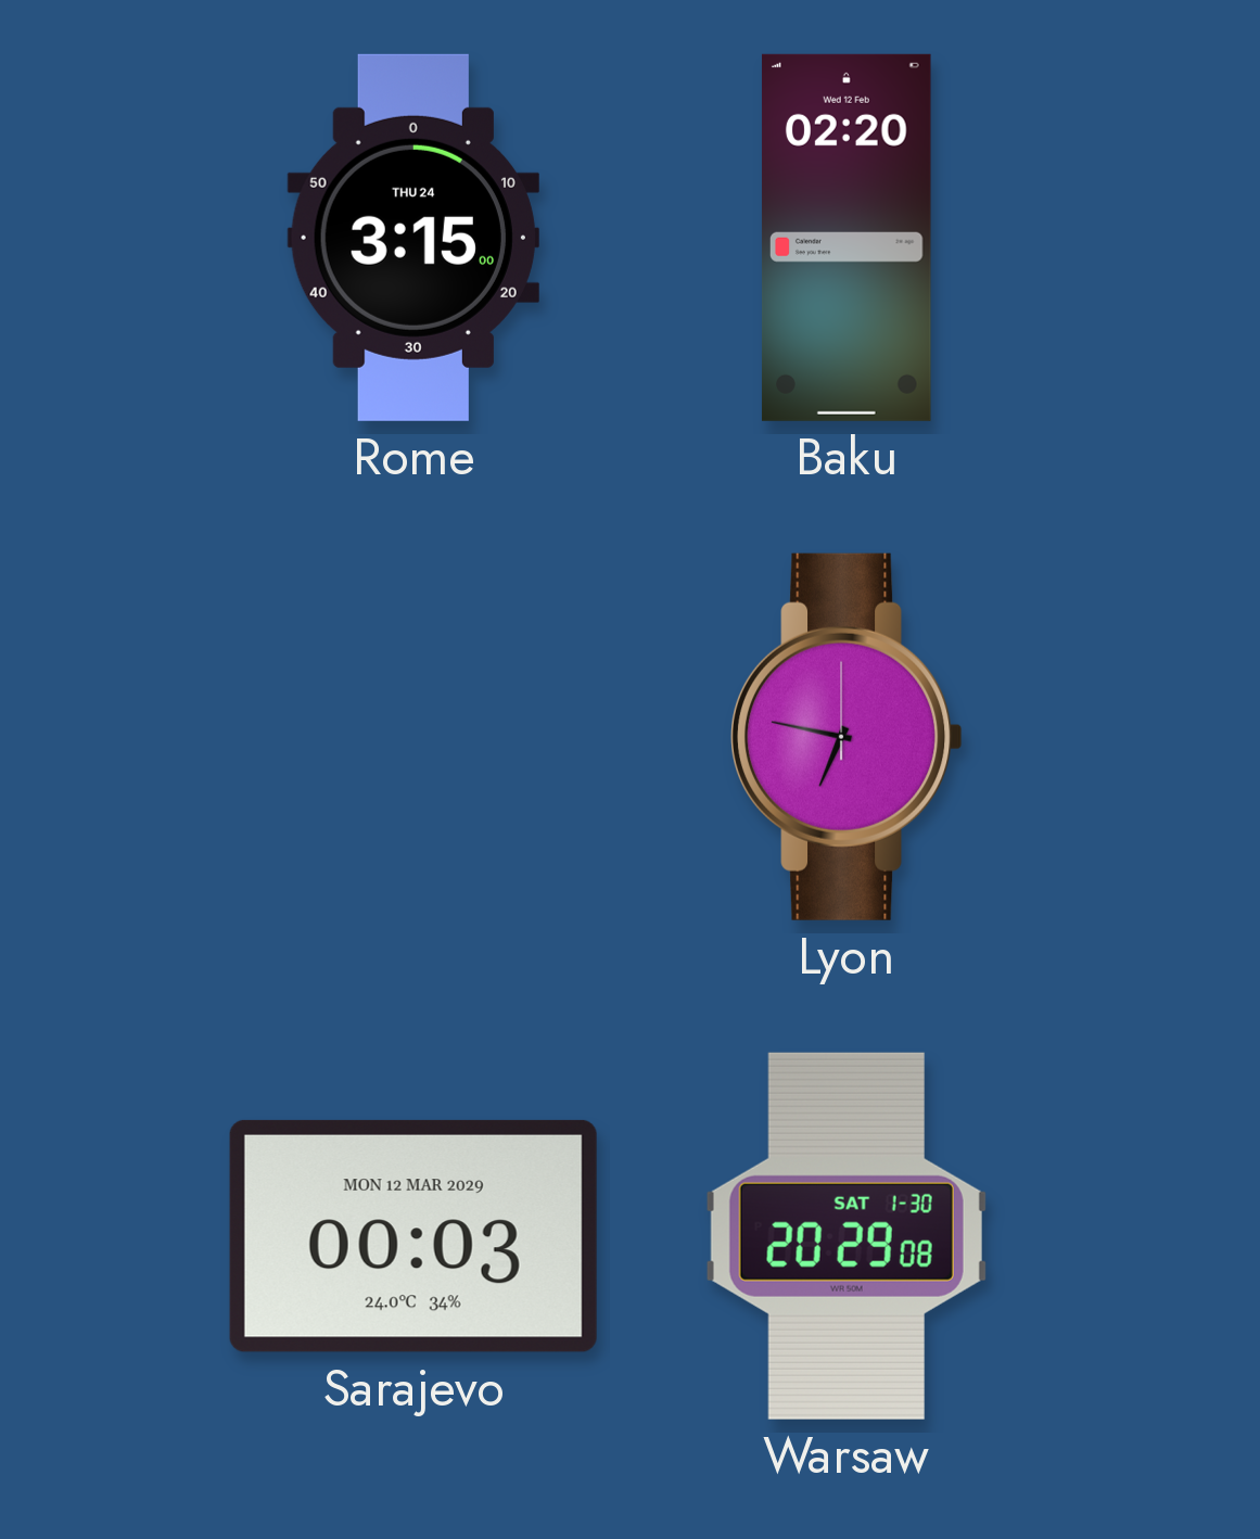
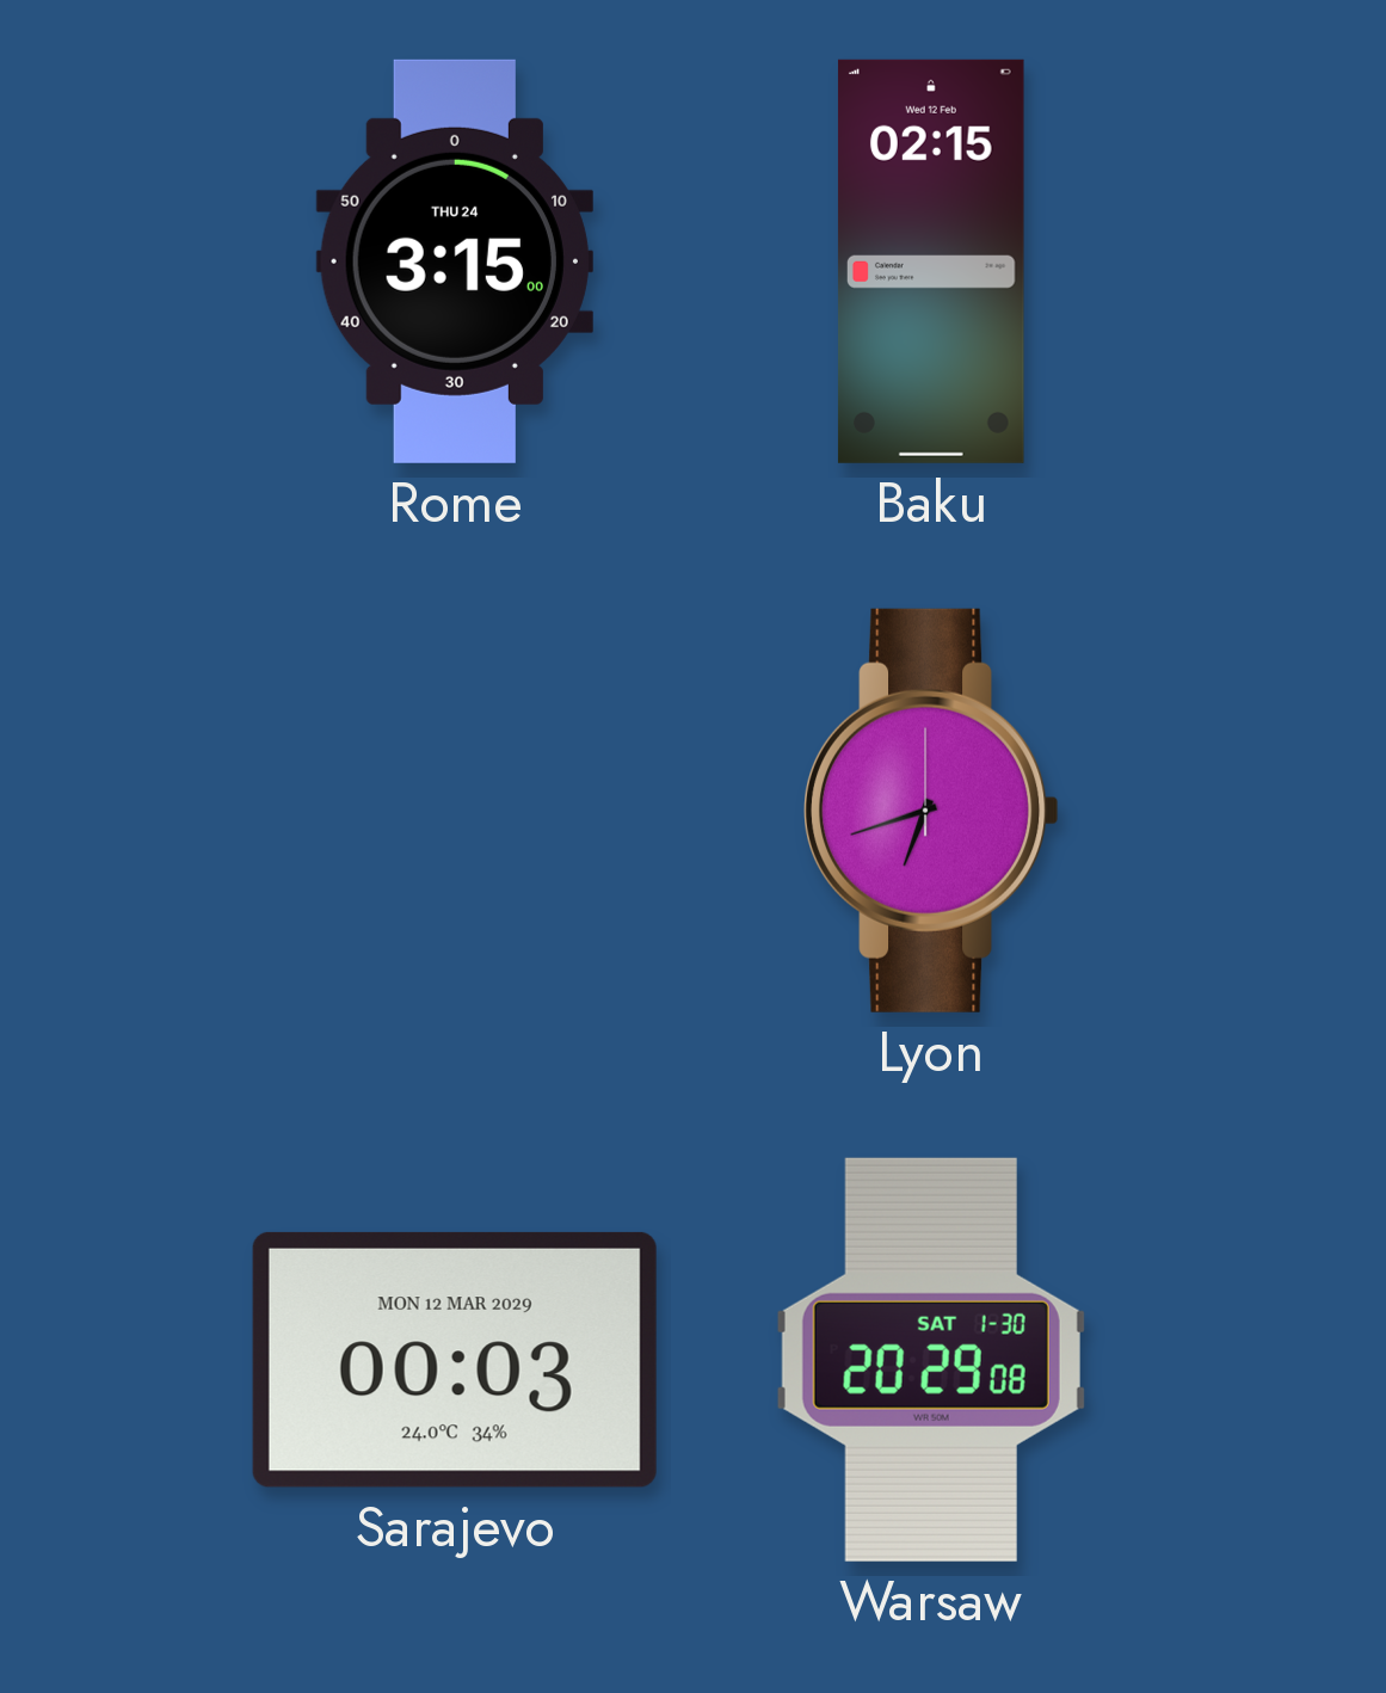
Baku: 02:20 -> 02:15 (931, 261)
Lyon: 6:47 -> 6:42 (931, 811)
